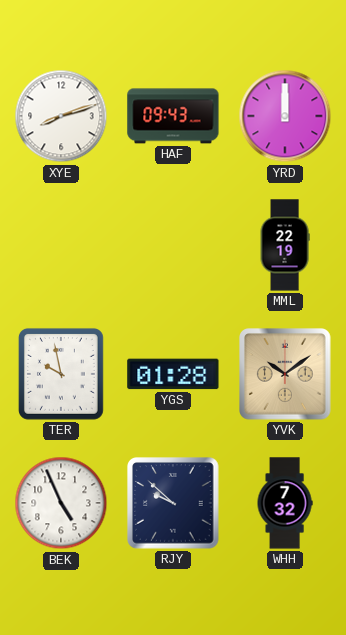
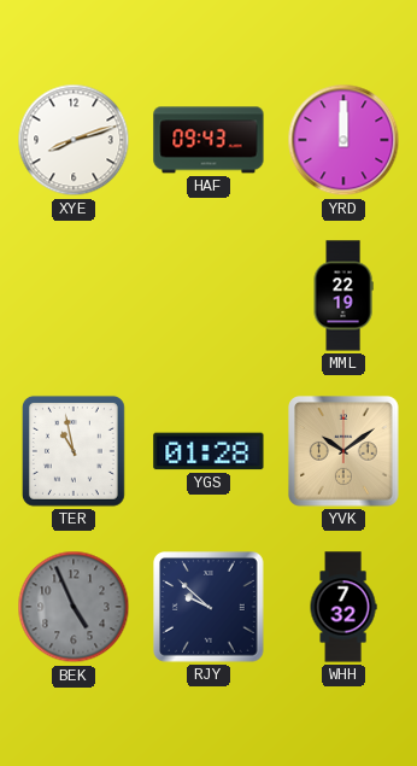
TER: 9:58 -> 10:58 (74, 451)
BEK dial: white -> grey (74, 607)
